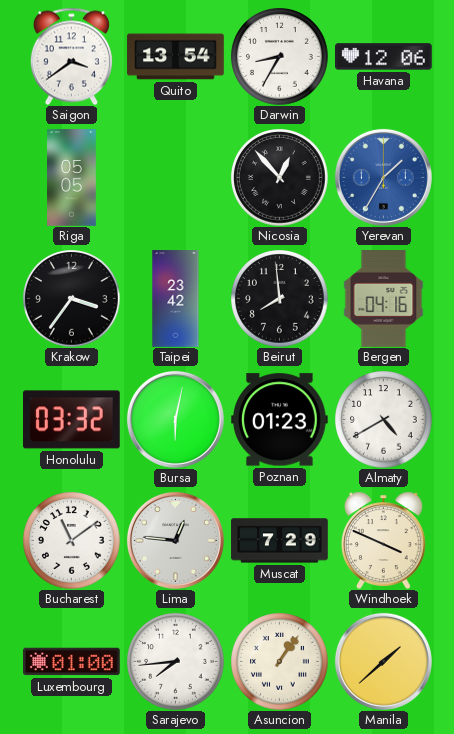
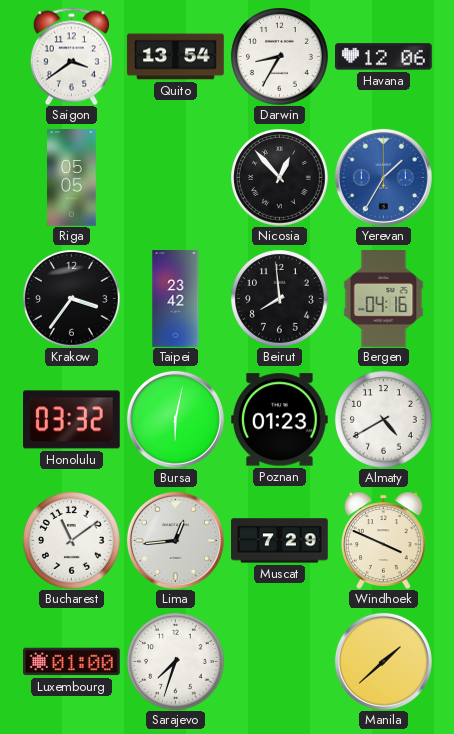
Lima: 12:46 -> 12:44 (175, 540)
Sarajevo: 7:44 -> 7:33 (176, 662)
Asuncion: 1:06 -> none (280, 662)
